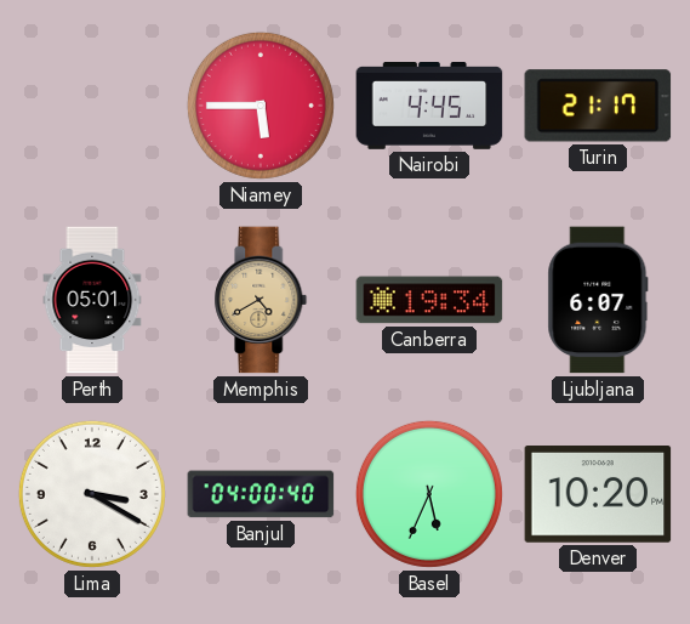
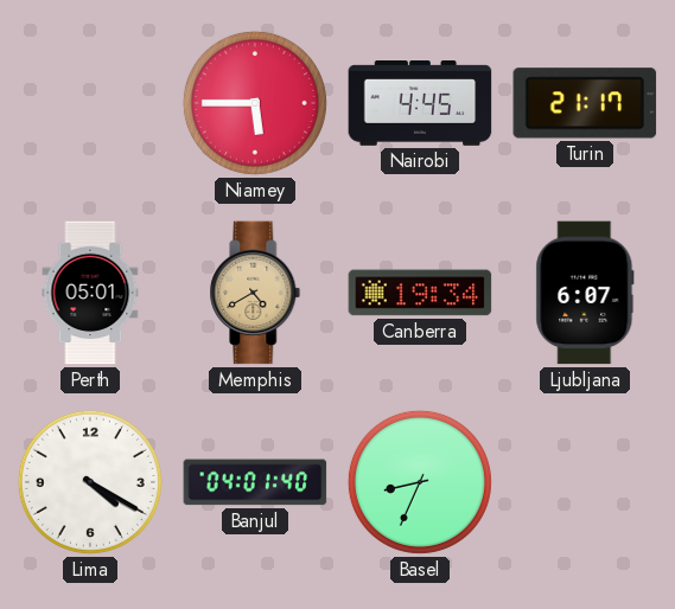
Lima: 3:20 -> 4:20 (90, 482)
Banjul: 04:00 -> 04:01 (255, 482)
Basel: 5:34 -> 8:34 (420, 482)
Denver: 10:20 -> none (598, 495)
